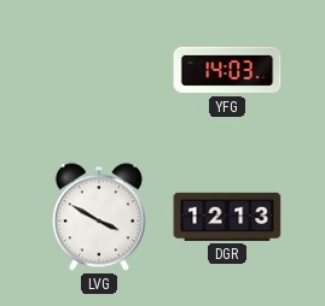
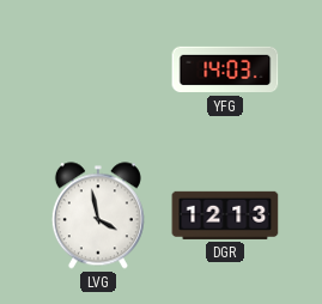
LVG: 3:50 -> 3:58 (98, 215)
